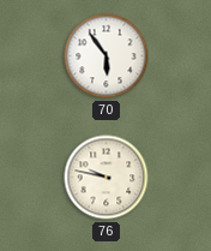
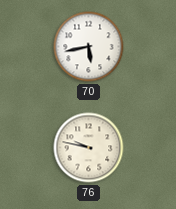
70: 5:54 -> 5:43 (89, 47)
